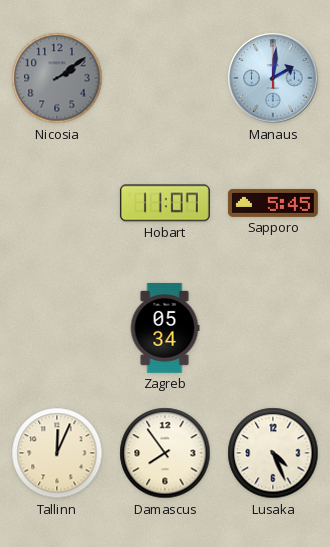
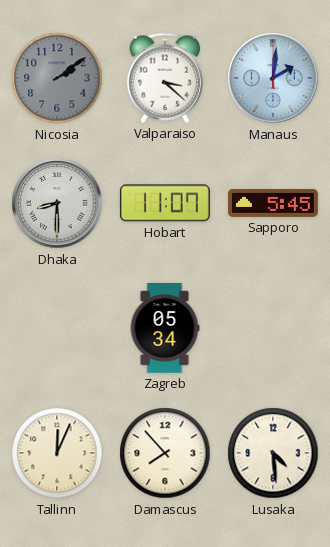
Valparaiso: none -> 3:22 (165, 78)
Dhaka: none -> 8:30 (57, 203)
Damascus: 7:54 -> 7:53 (165, 453)
Lusaka: 4:26 -> 4:29 (273, 453)
